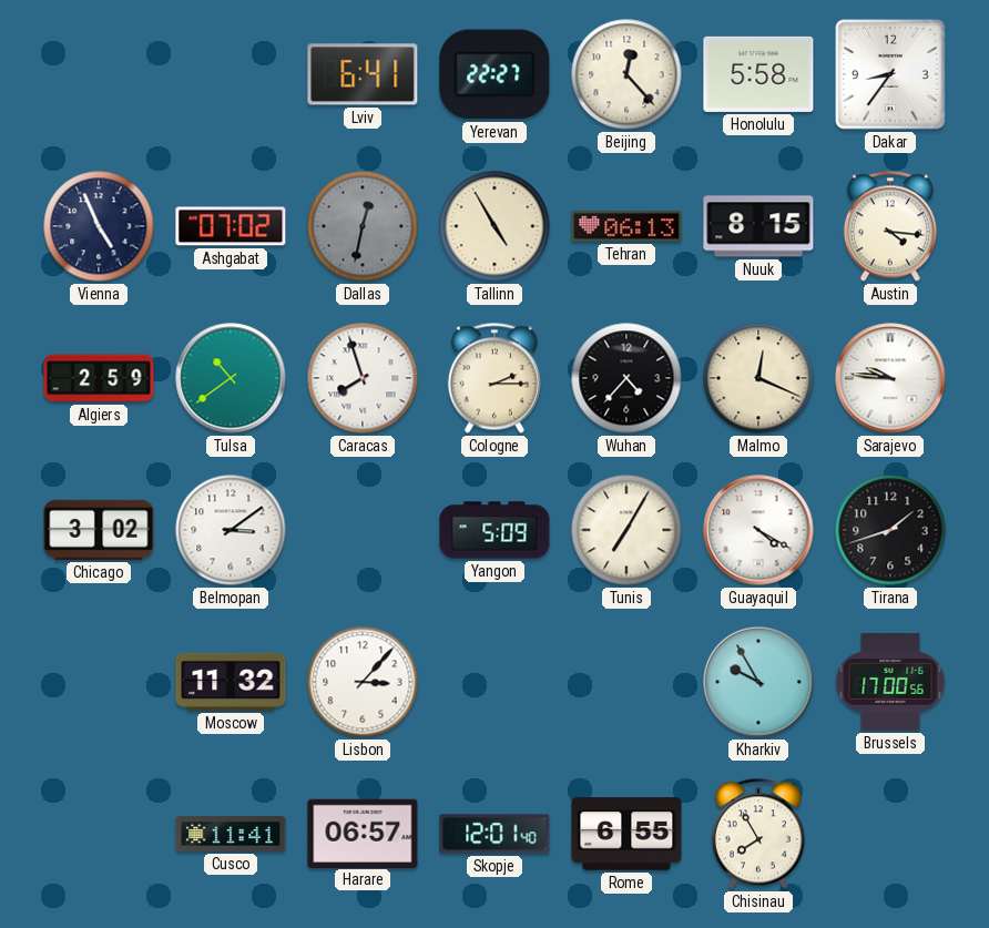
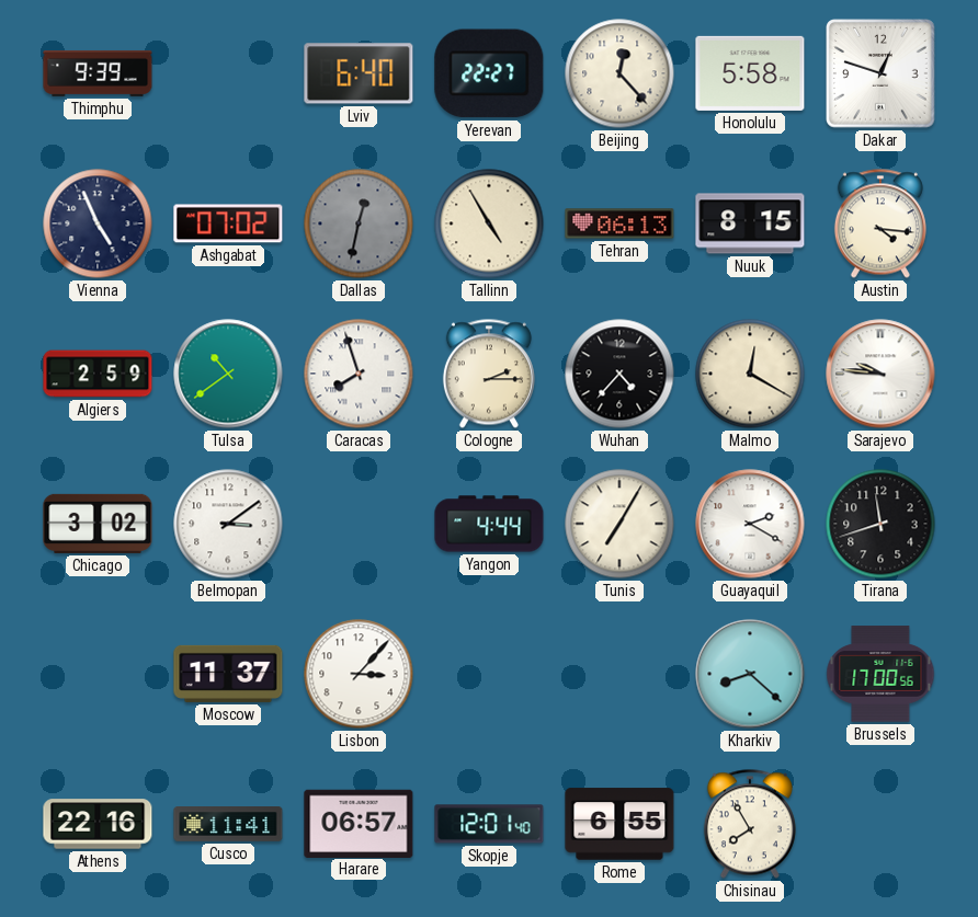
Thimphu: none -> 9:39 (98, 73)
Lviv: 6:41 -> 6:40 (359, 73)
Dakar: 8:36 -> 12:48 (880, 73)
Malmo: 12:19 -> 12:20 (750, 374)
Yangon: 5:09 -> 4:44 (489, 524)
Guayaquil: 4:20 -> 2:20 (750, 524)
Tirana: 1:42 -> 11:42 (880, 524)
Moscow: 11:32 -> 11:37 (228, 674)
Kharkiv: 9:55 -> 8:22 (750, 674)
Athens: none -> 22:16 (98, 824)
